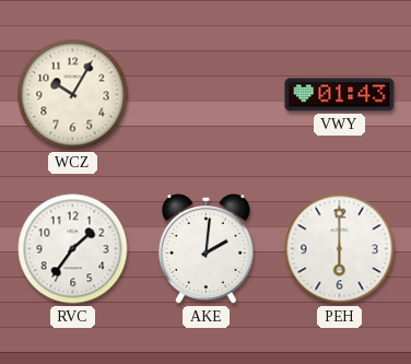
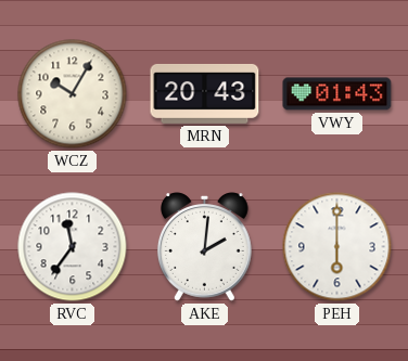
MRN: none -> 20:43 (205, 93)
RVC: 1:36 -> 11:36 (73, 247)
